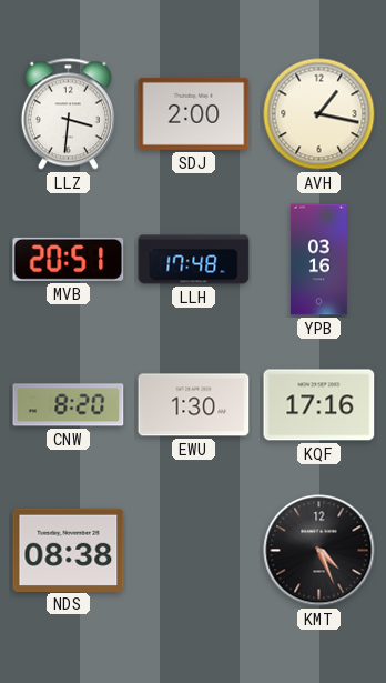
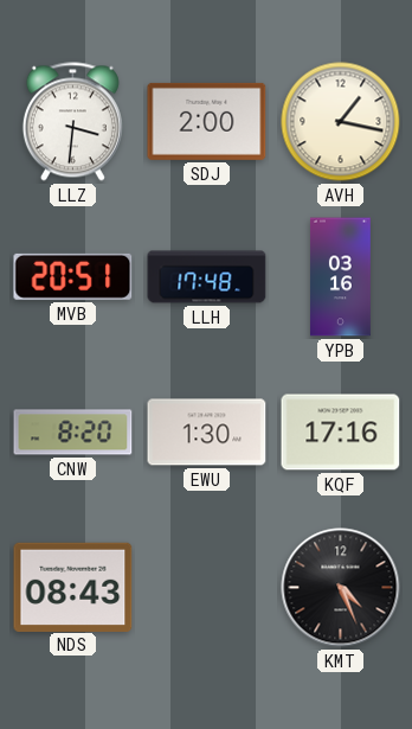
NDS: 08:38 -> 08:43 (73, 587)
